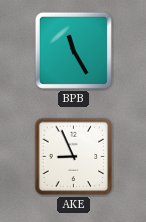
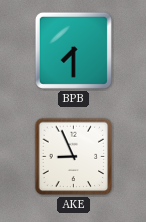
BPB: 11:25 -> 7:30 (73, 50)
